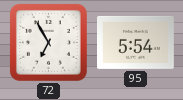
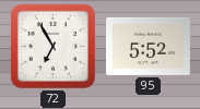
95: 5:54 -> 5:52 (149, 46)
